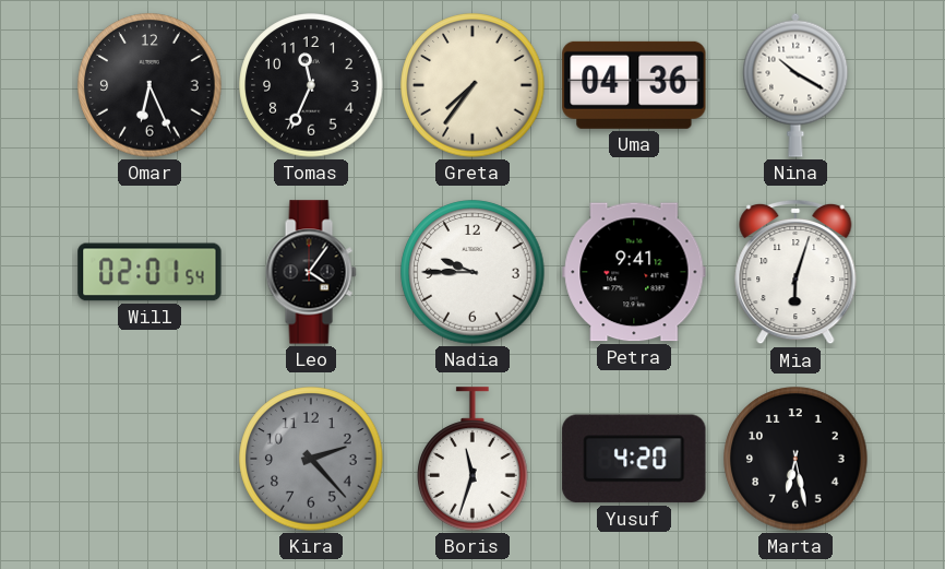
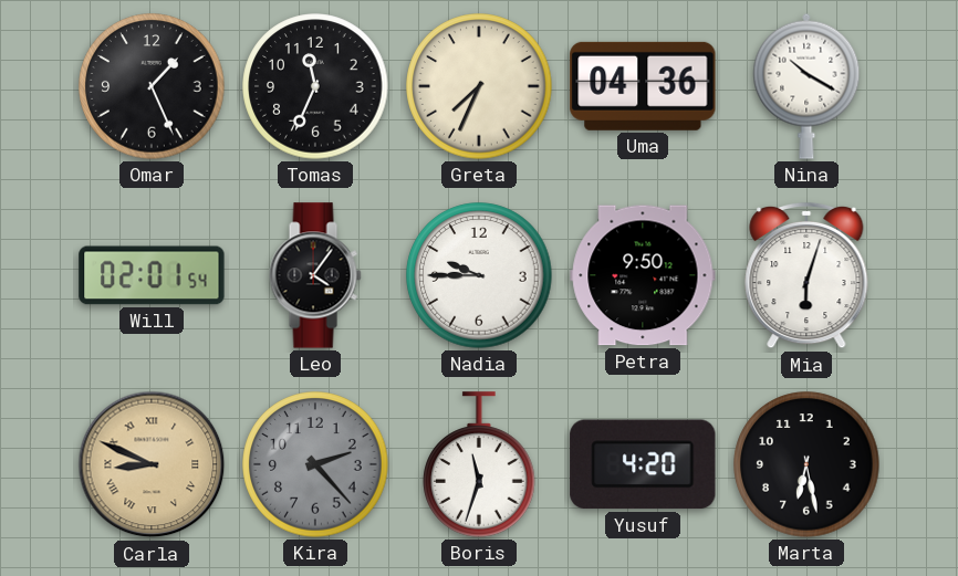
Omar: 6:26 -> 1:26 (152, 86)
Greta: 7:36 -> 7:34 (479, 86)
Petra: 9:41 -> 9:50 (643, 275)
Carla: none -> 8:49 (152, 464)
